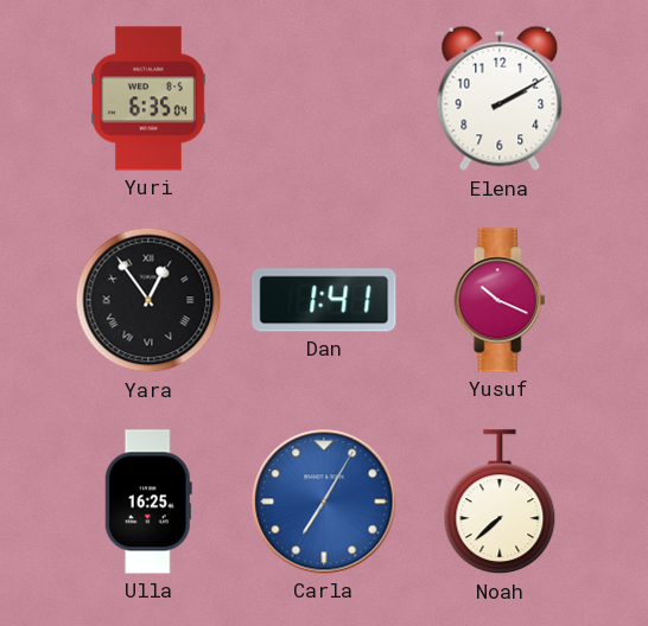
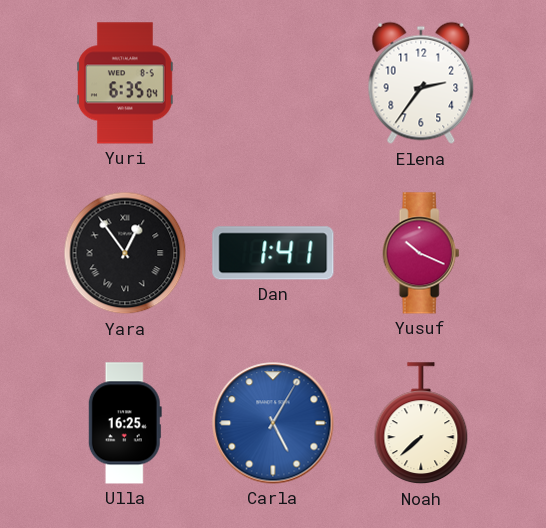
Elena: 2:10 -> 2:36 (421, 83)
Carla: 7:05 -> 5:05 (273, 423)
